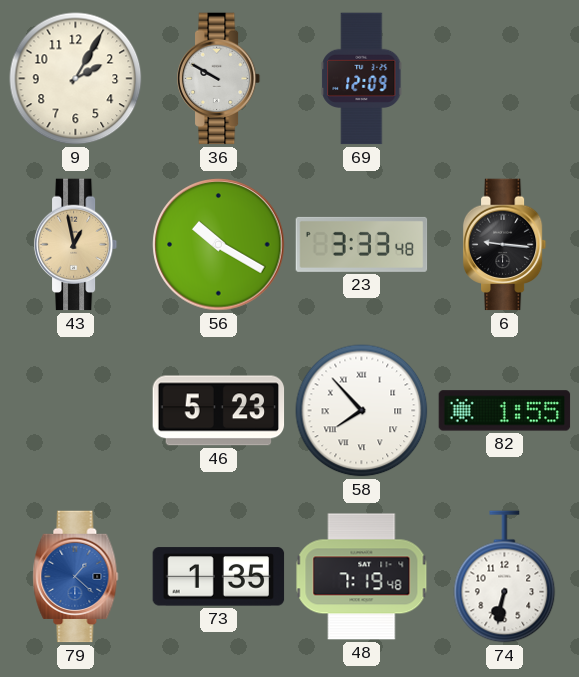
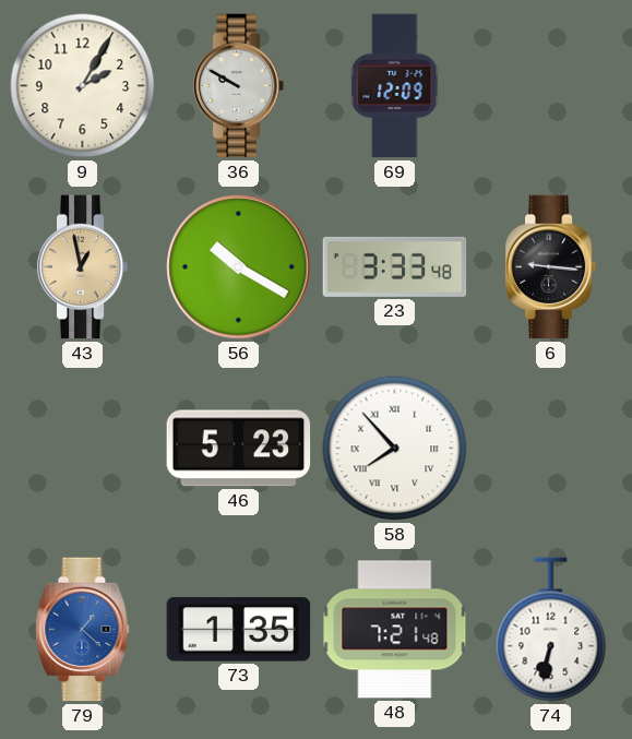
82: 1:55 -> none (505, 411)
48: 7:19 -> 7:21 (395, 630)
